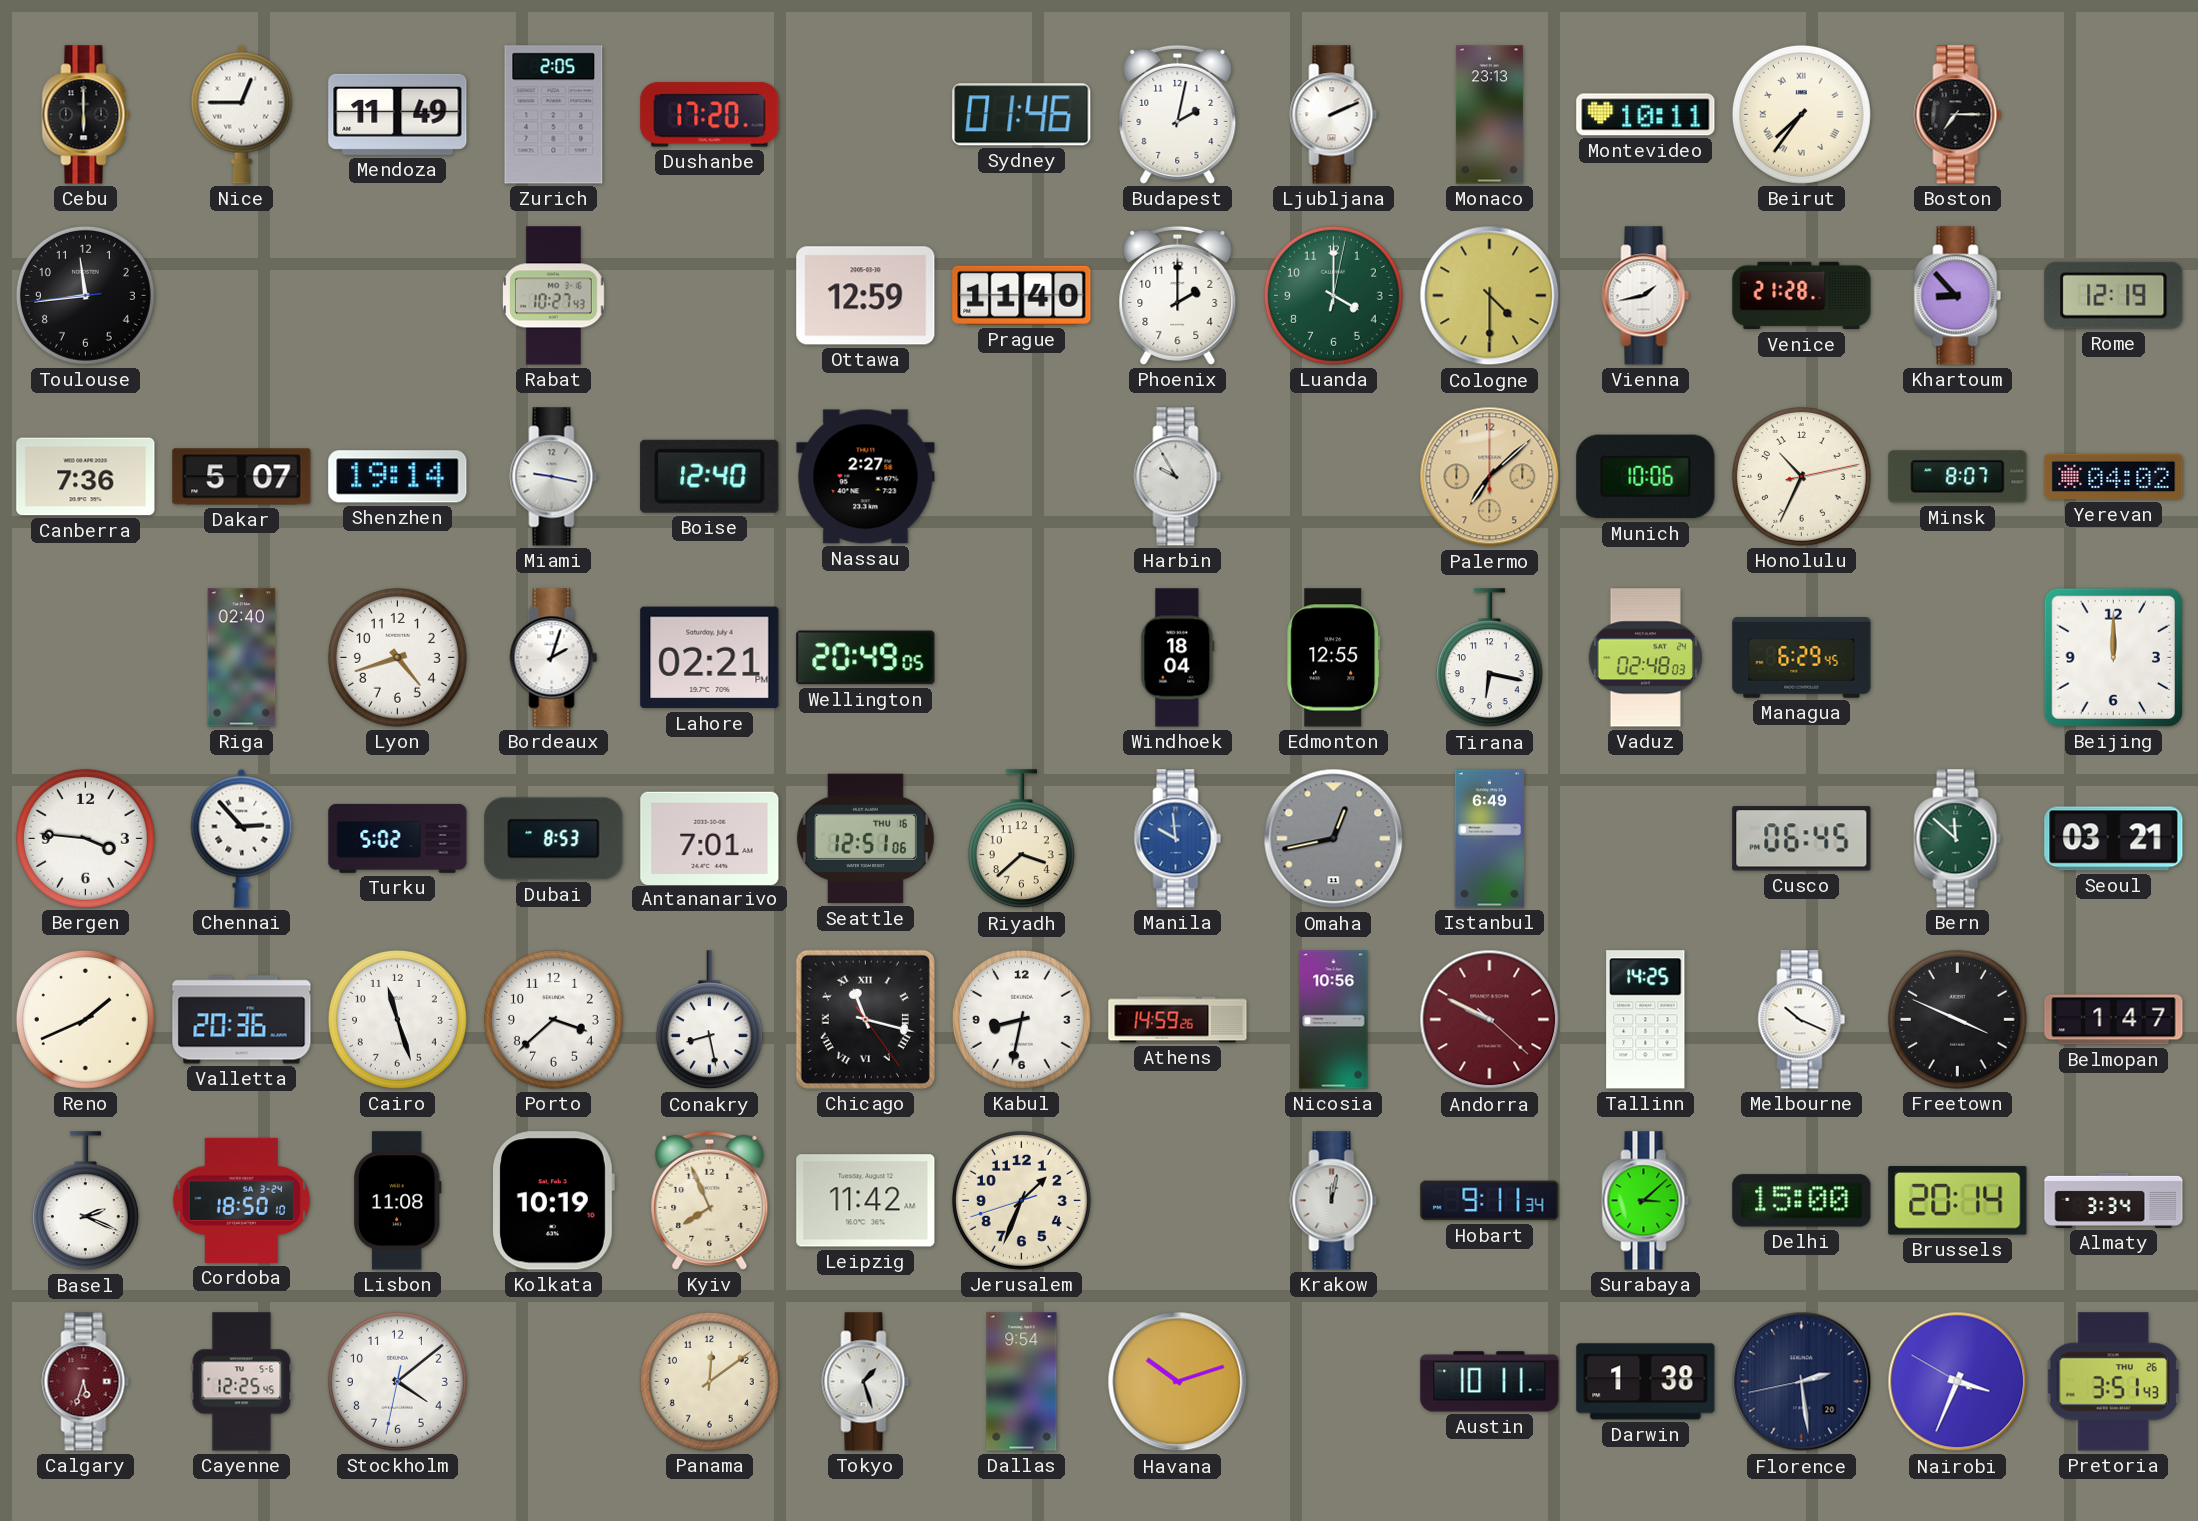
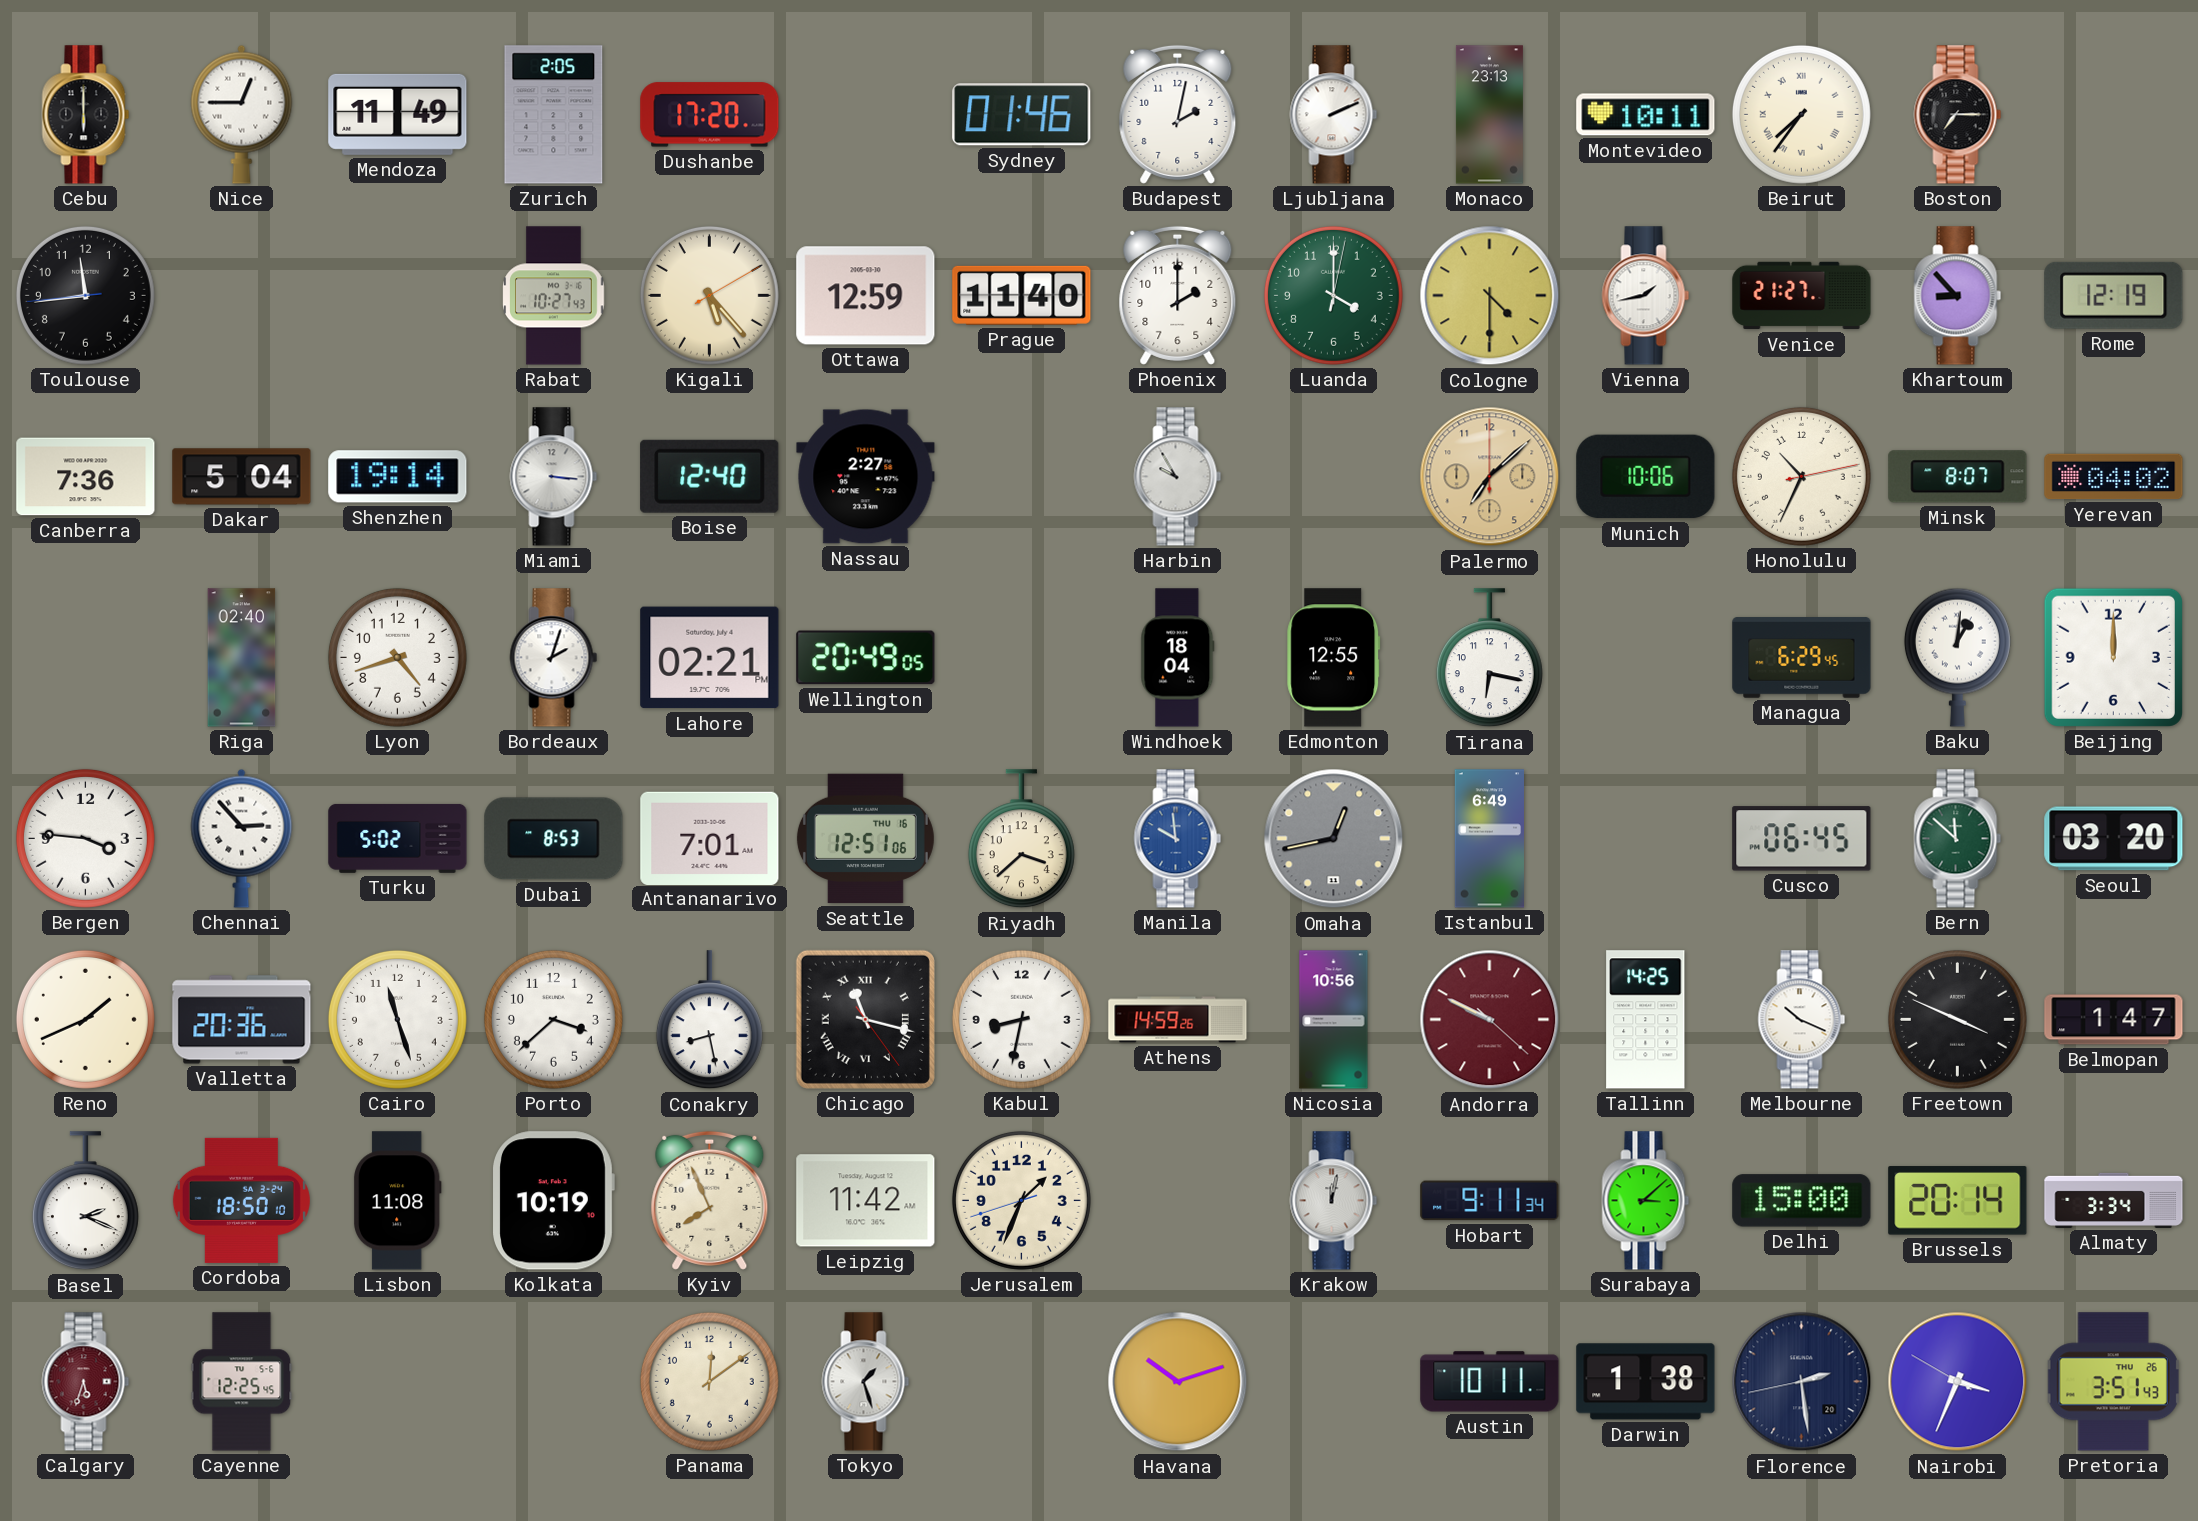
Kigali: none -> 5:23 (709, 295)
Venice: 21:28 -> 21:27 (1802, 296)
Dakar: 5:07 -> 5:04 (242, 477)
Miami: 9:17 -> 3:16 (554, 477)
Vaduz: 02:48 -> none (1645, 658)
Baku: none -> 1:01 (1957, 657)
Seoul: 03:21 -> 03:20 (2114, 839)
Stockholm: 4:08 -> none (397, 1381)
Dallas: 9:54 -> none (1022, 1382)
